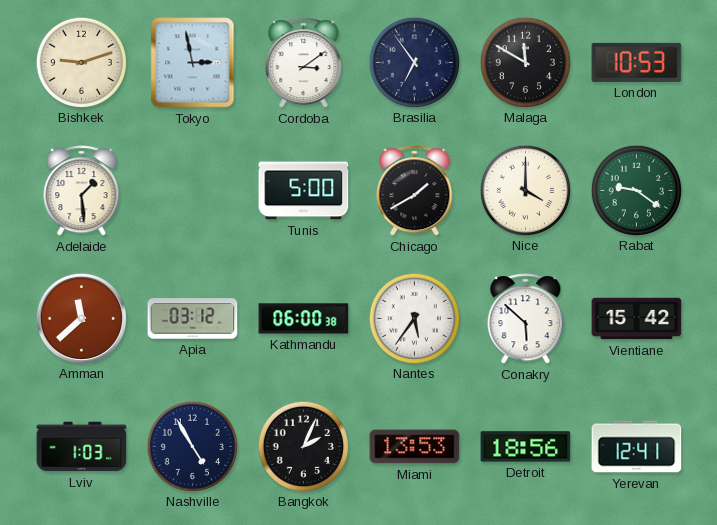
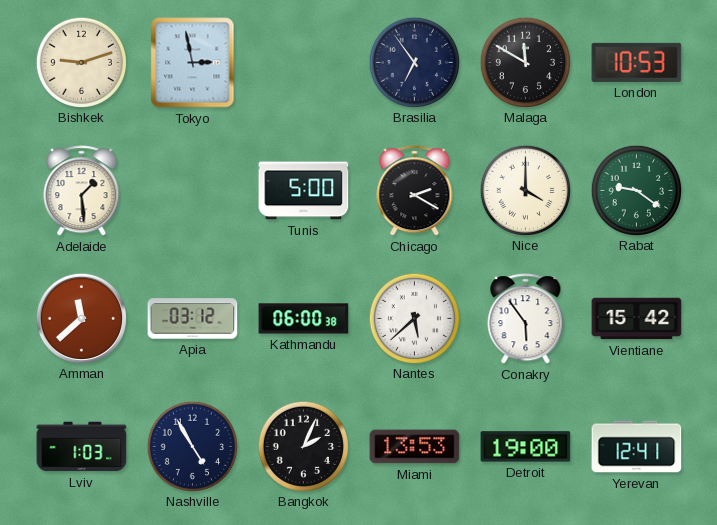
Cordoba: 3:09 -> none (304, 63)
Chicago: 1:40 -> 2:20 (415, 191)
Nantes: 5:36 -> 5:38 (414, 318)
Conakry: 5:52 -> 5:54 (526, 319)
Detroit: 18:56 -> 19:00 (526, 447)
